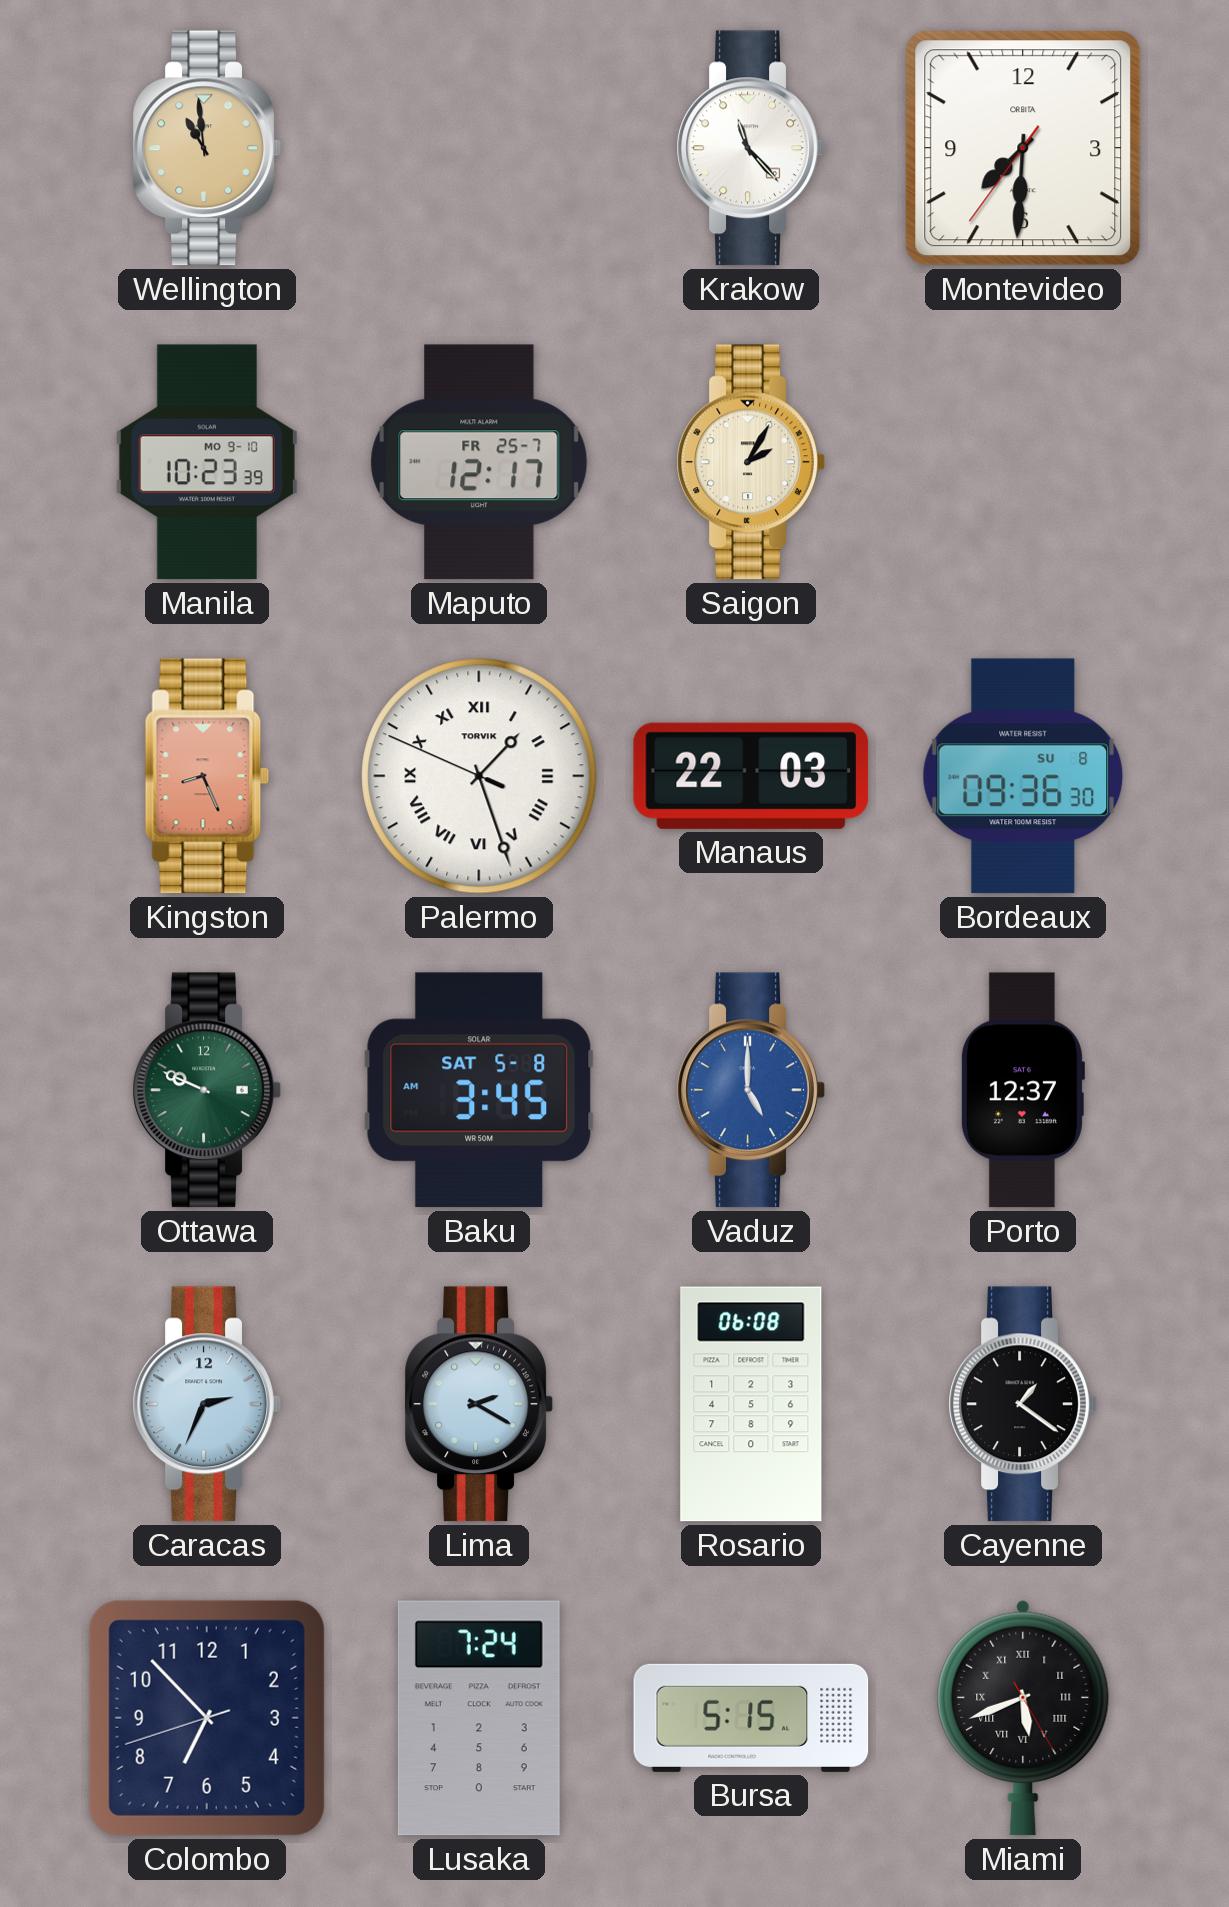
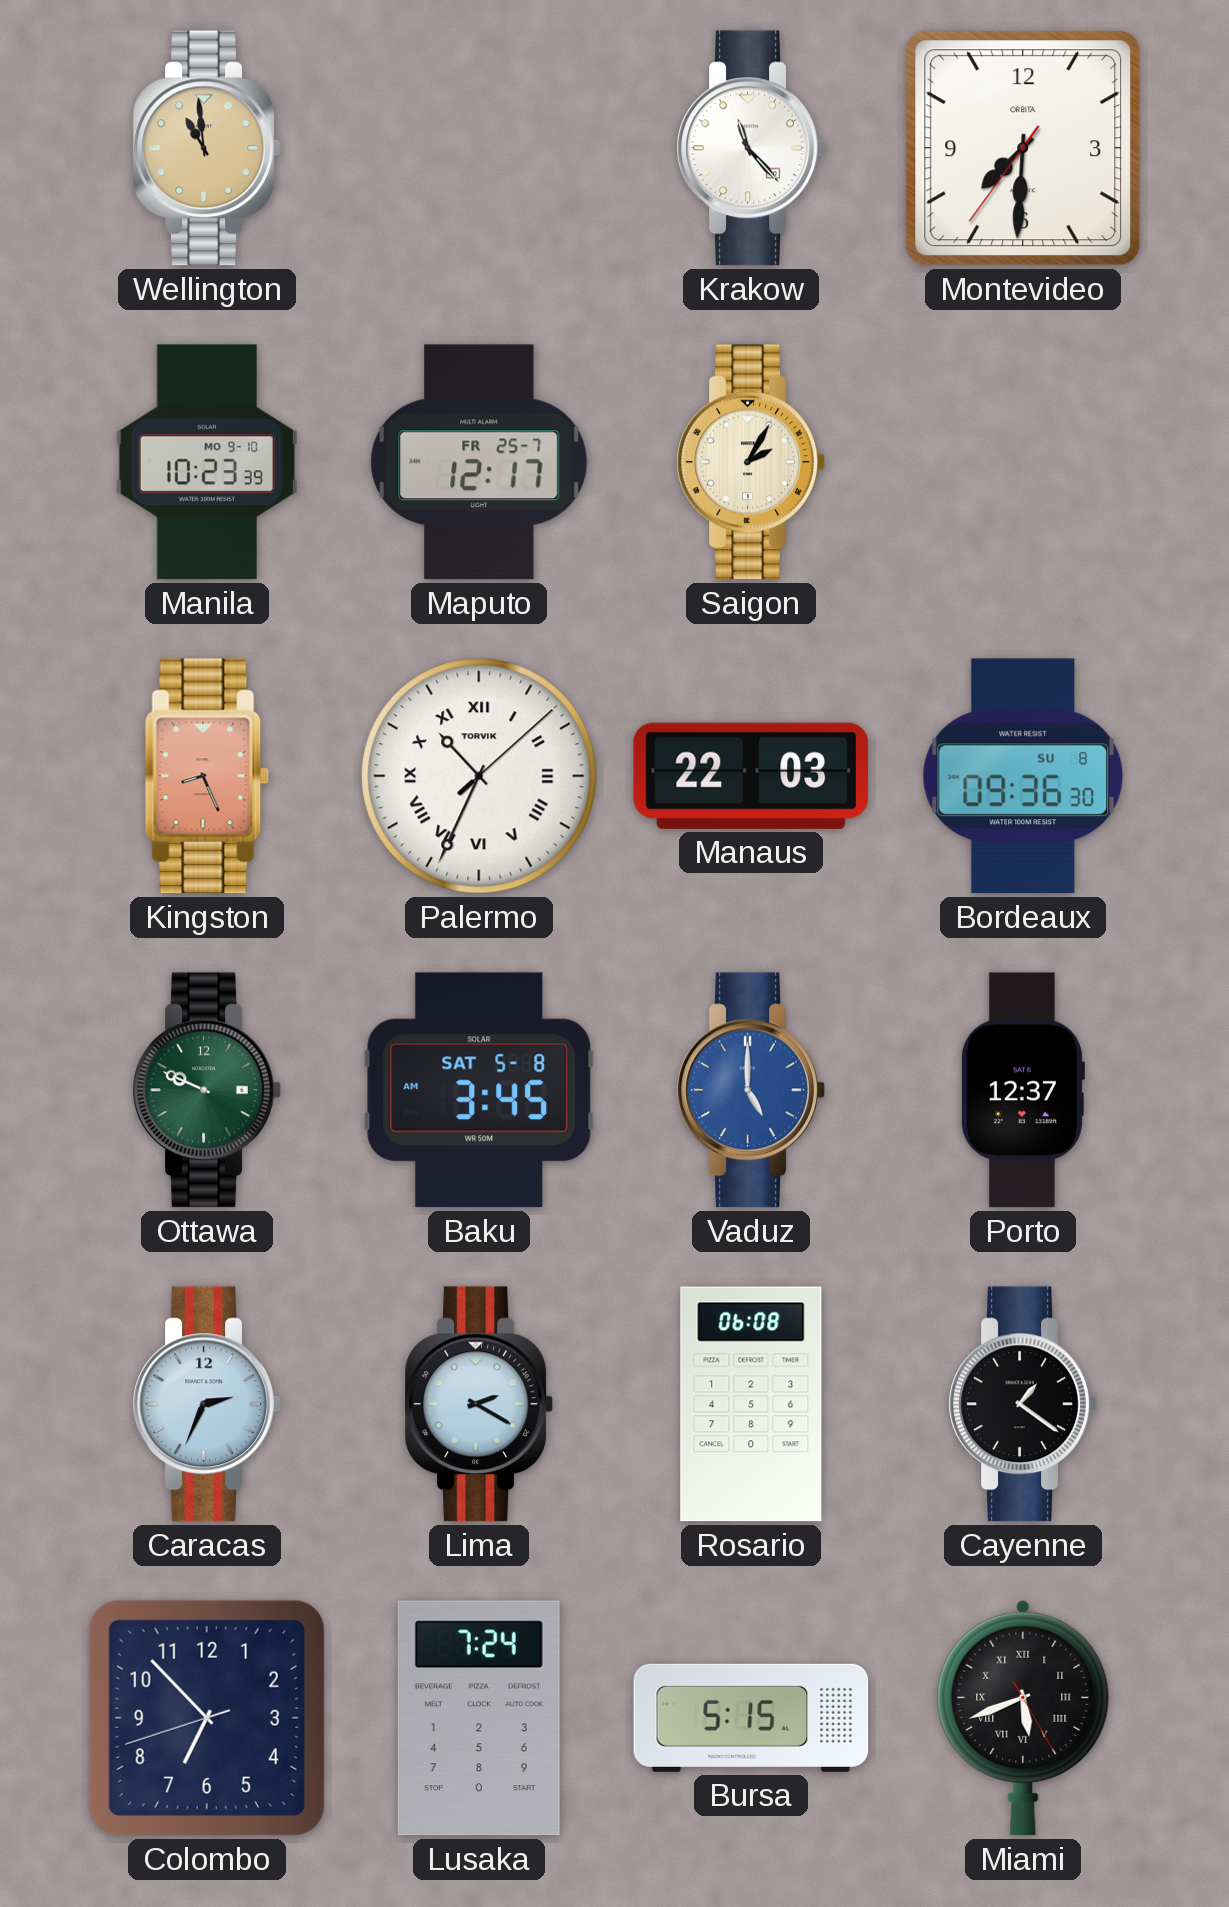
Palermo: 1:26 -> 10:34 (479, 776)
